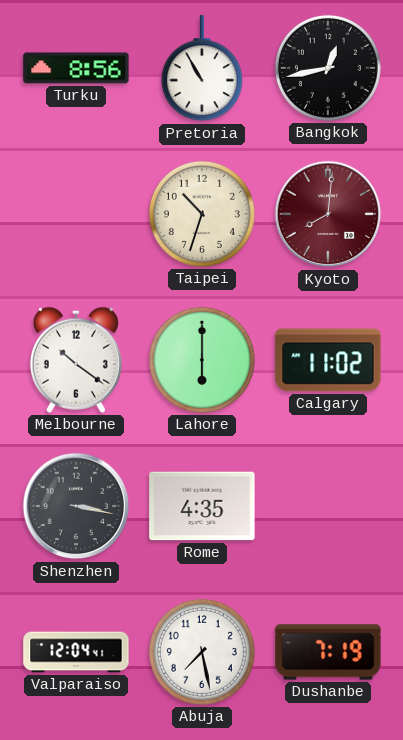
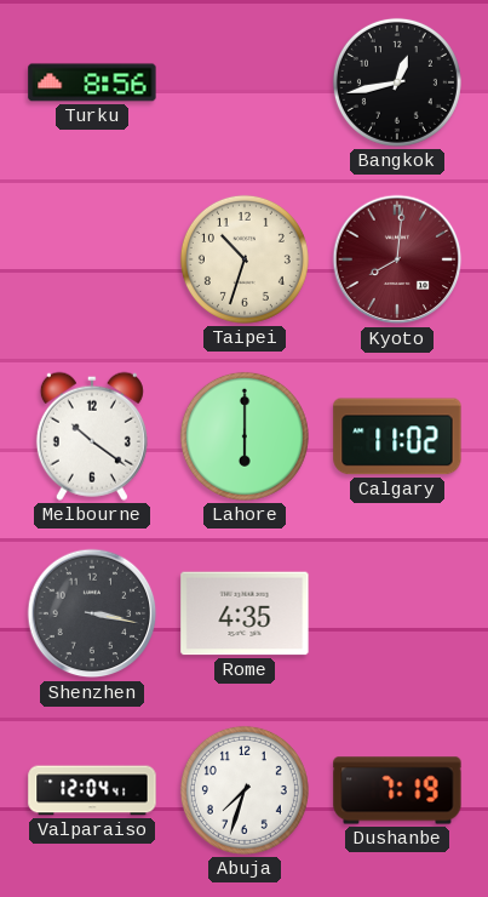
Pretoria: 10:55 -> none (202, 69)
Abuja: 7:28 -> 7:33 (245, 790)
